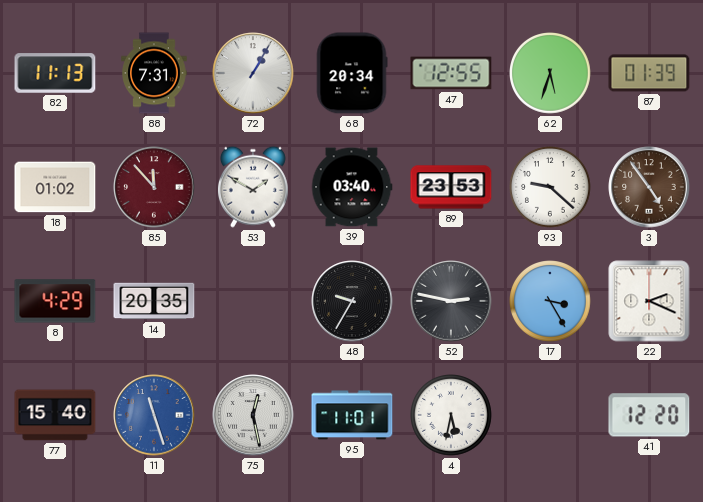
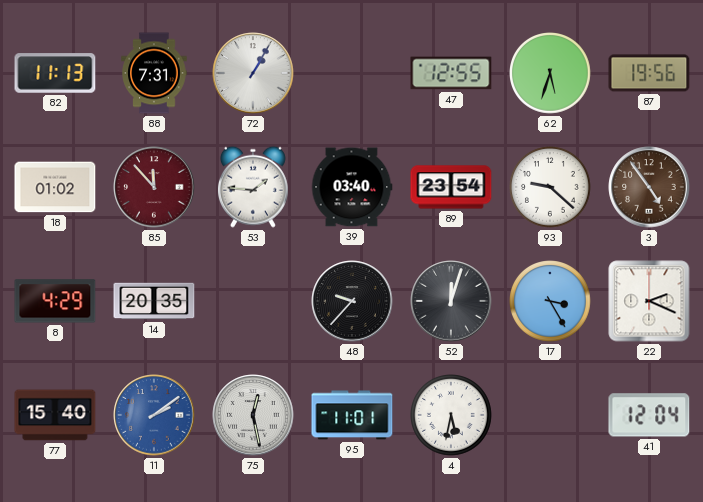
68: 20:34 -> none (352, 73)
87: 01:39 -> 19:56 (649, 73)
53: 1:50 -> 1:46 (253, 187)
89: 23:53 -> 23:54 (451, 187)
48: 9:35 -> 9:37 (352, 301)
52: 2:47 -> 12:03 (451, 301)
11: 11:27 -> 2:09 (154, 415)
41: 12:20 -> 12:04 (649, 415)
